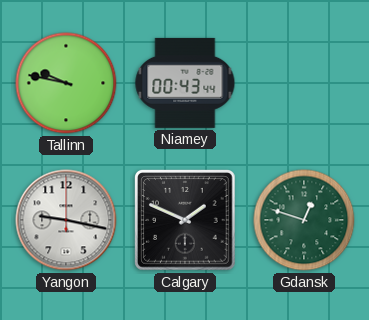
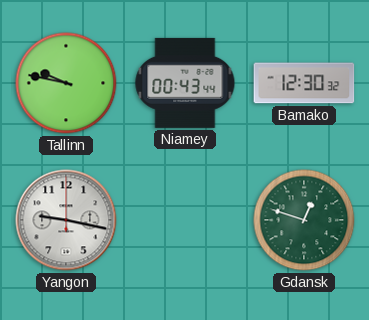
Bamako: none -> 12:30 (304, 83)
Calgary: 1:49 -> none (185, 220)
